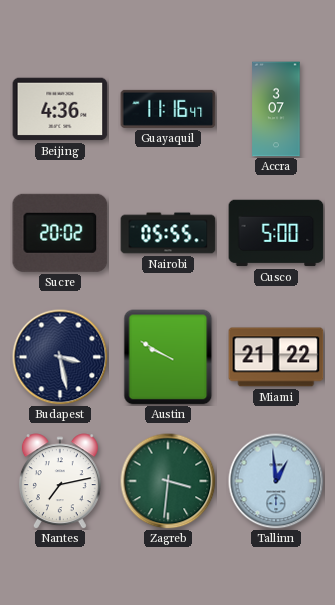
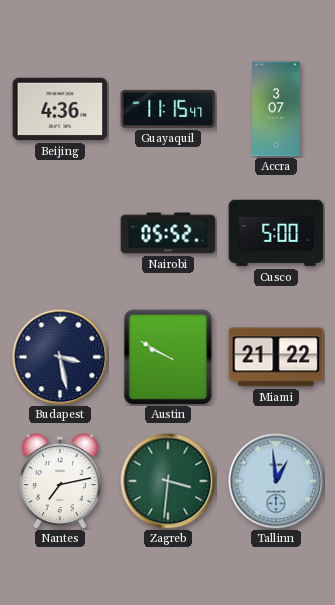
Guayaquil: 11:16 -> 11:15 (168, 109)
Sucre: 20:02 -> none (60, 233)
Nairobi: 05:55 -> 05:52 (168, 233)
